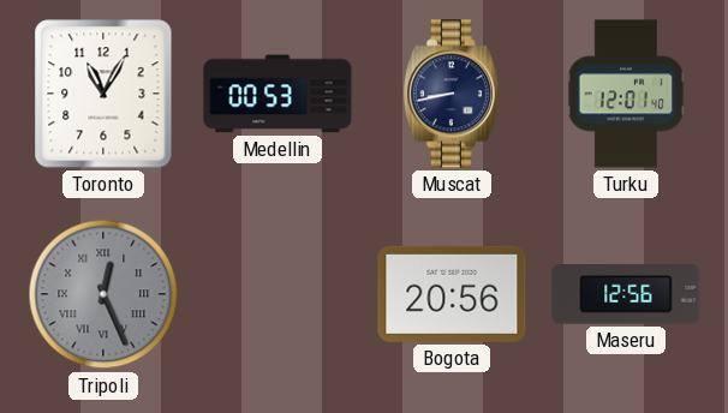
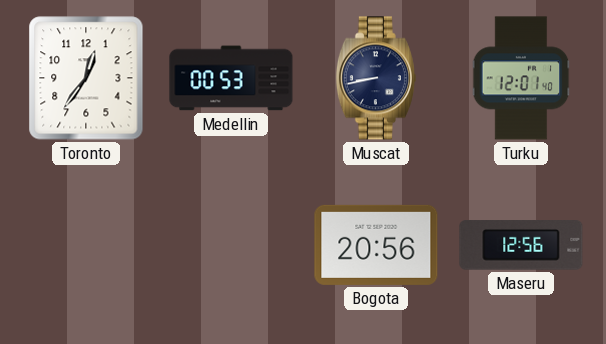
Toronto: 11:05 -> 12:36 (86, 78)
Tripoli: 12:26 -> none (103, 294)
